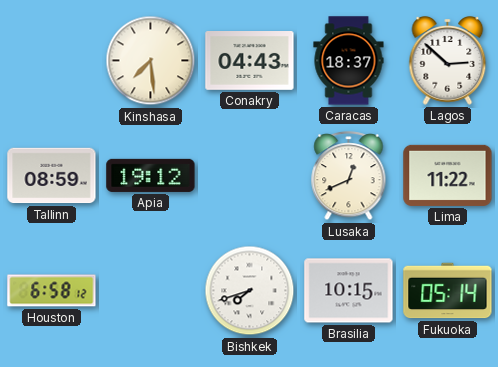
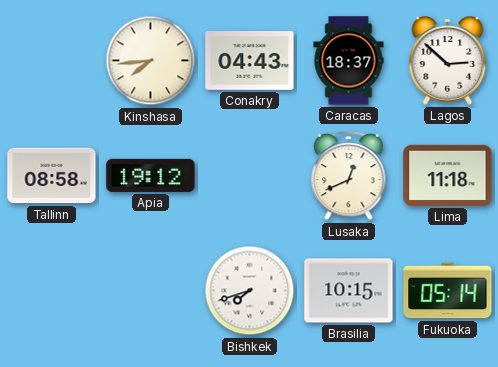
Kinshasa: 7:29 -> 7:44 (151, 61)
Tallinn: 08:59 -> 08:58 (52, 176)
Lima: 11:22 -> 11:18 (448, 175)
Houston: 6:58 -> none (52, 291)
